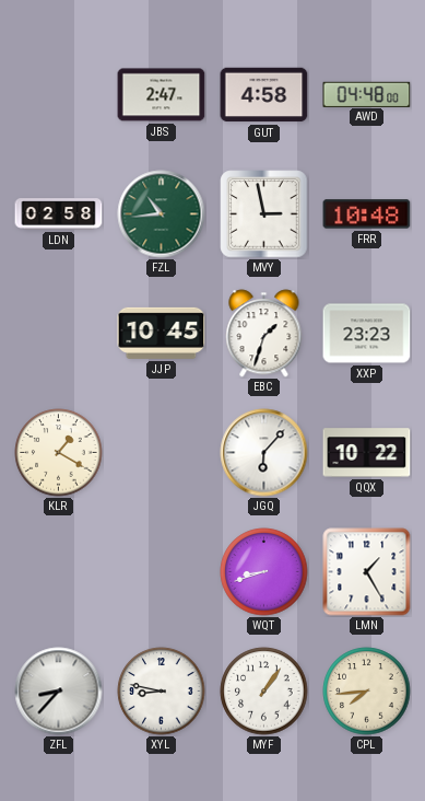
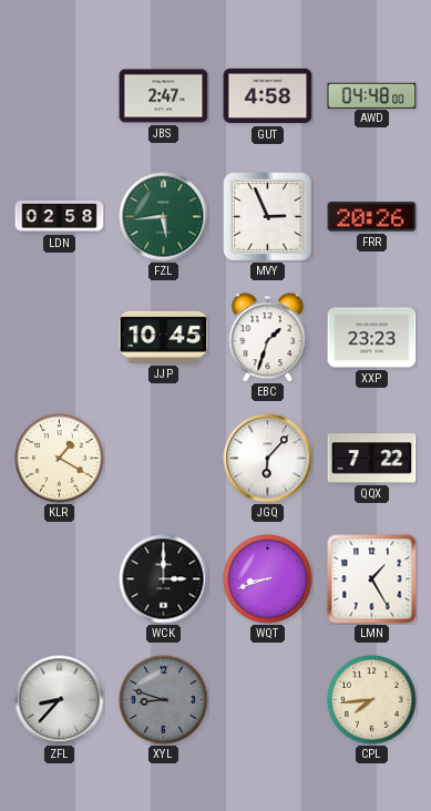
FZL: 10:44 -> 5:44 (164, 217)
MVY: 2:58 -> 2:56 (268, 217)
FRR: 10:48 -> 20:26 (372, 217)
QQX: 10:22 -> 7:22 (372, 459)
WCK: none -> 3:00 (164, 579)
XYL: 8:47 -> 8:48 (164, 700)
XYL dial: white -> grey (164, 700)
MYF: 1:06 -> none (264, 692)
